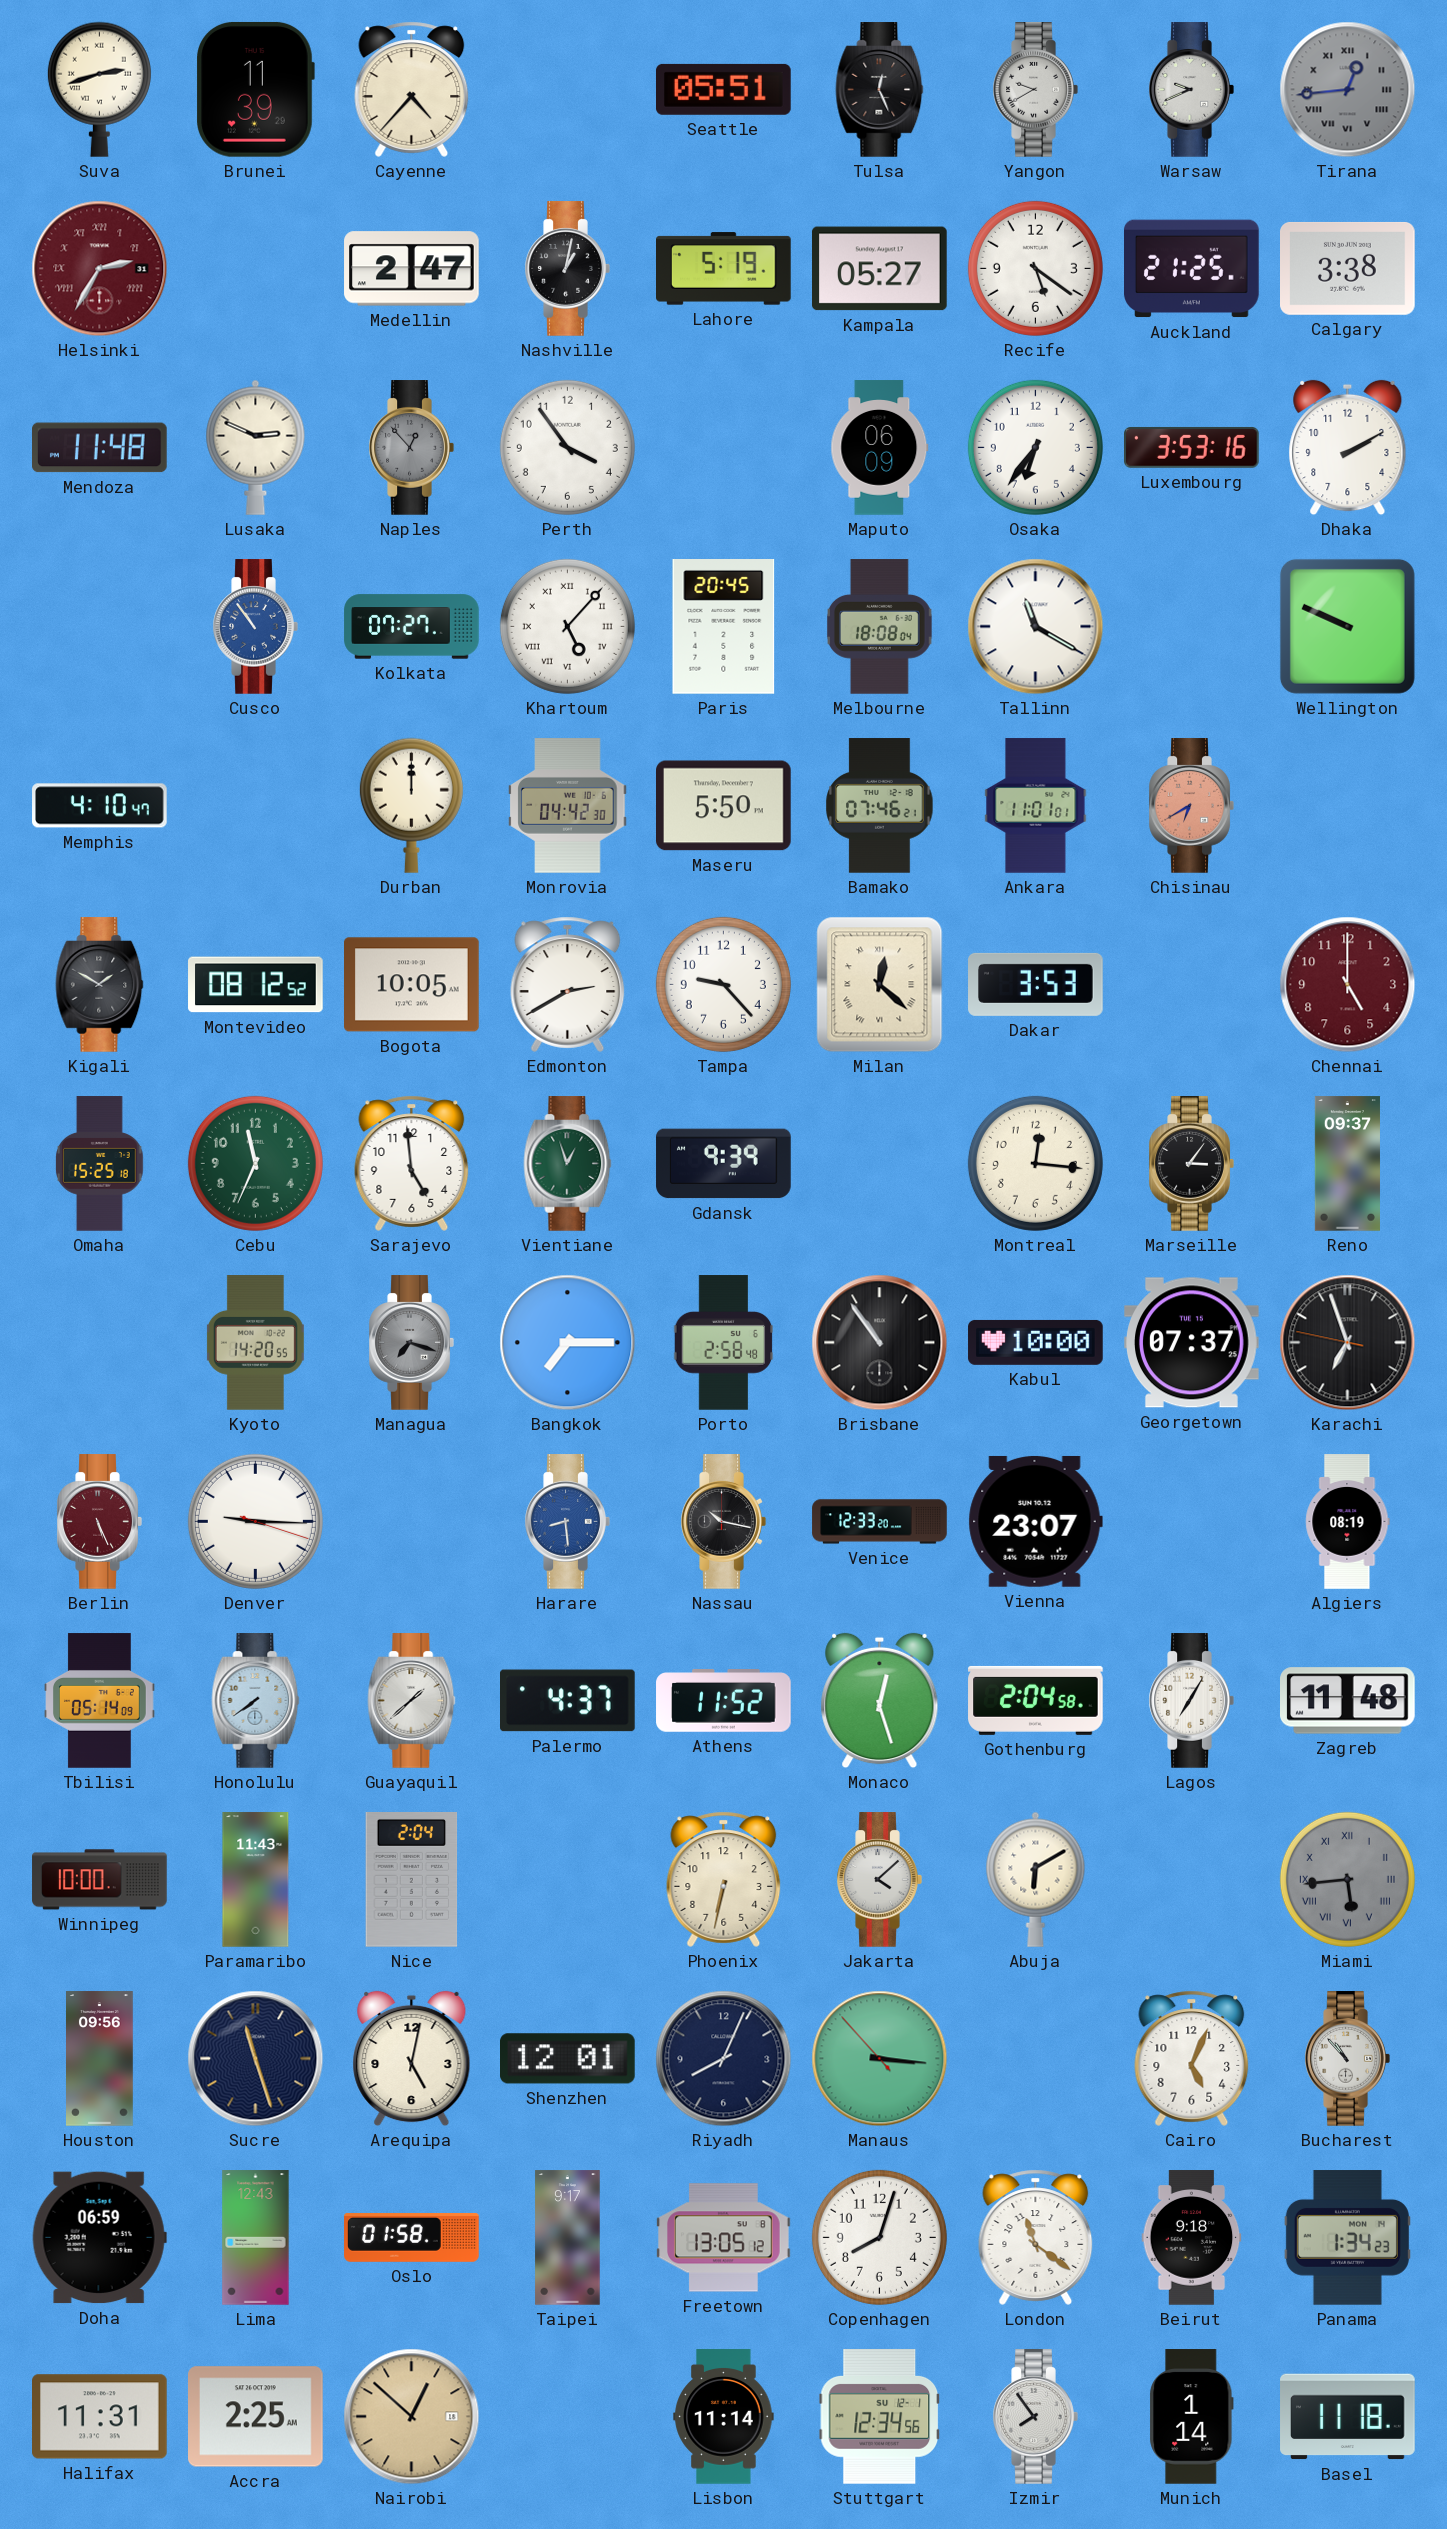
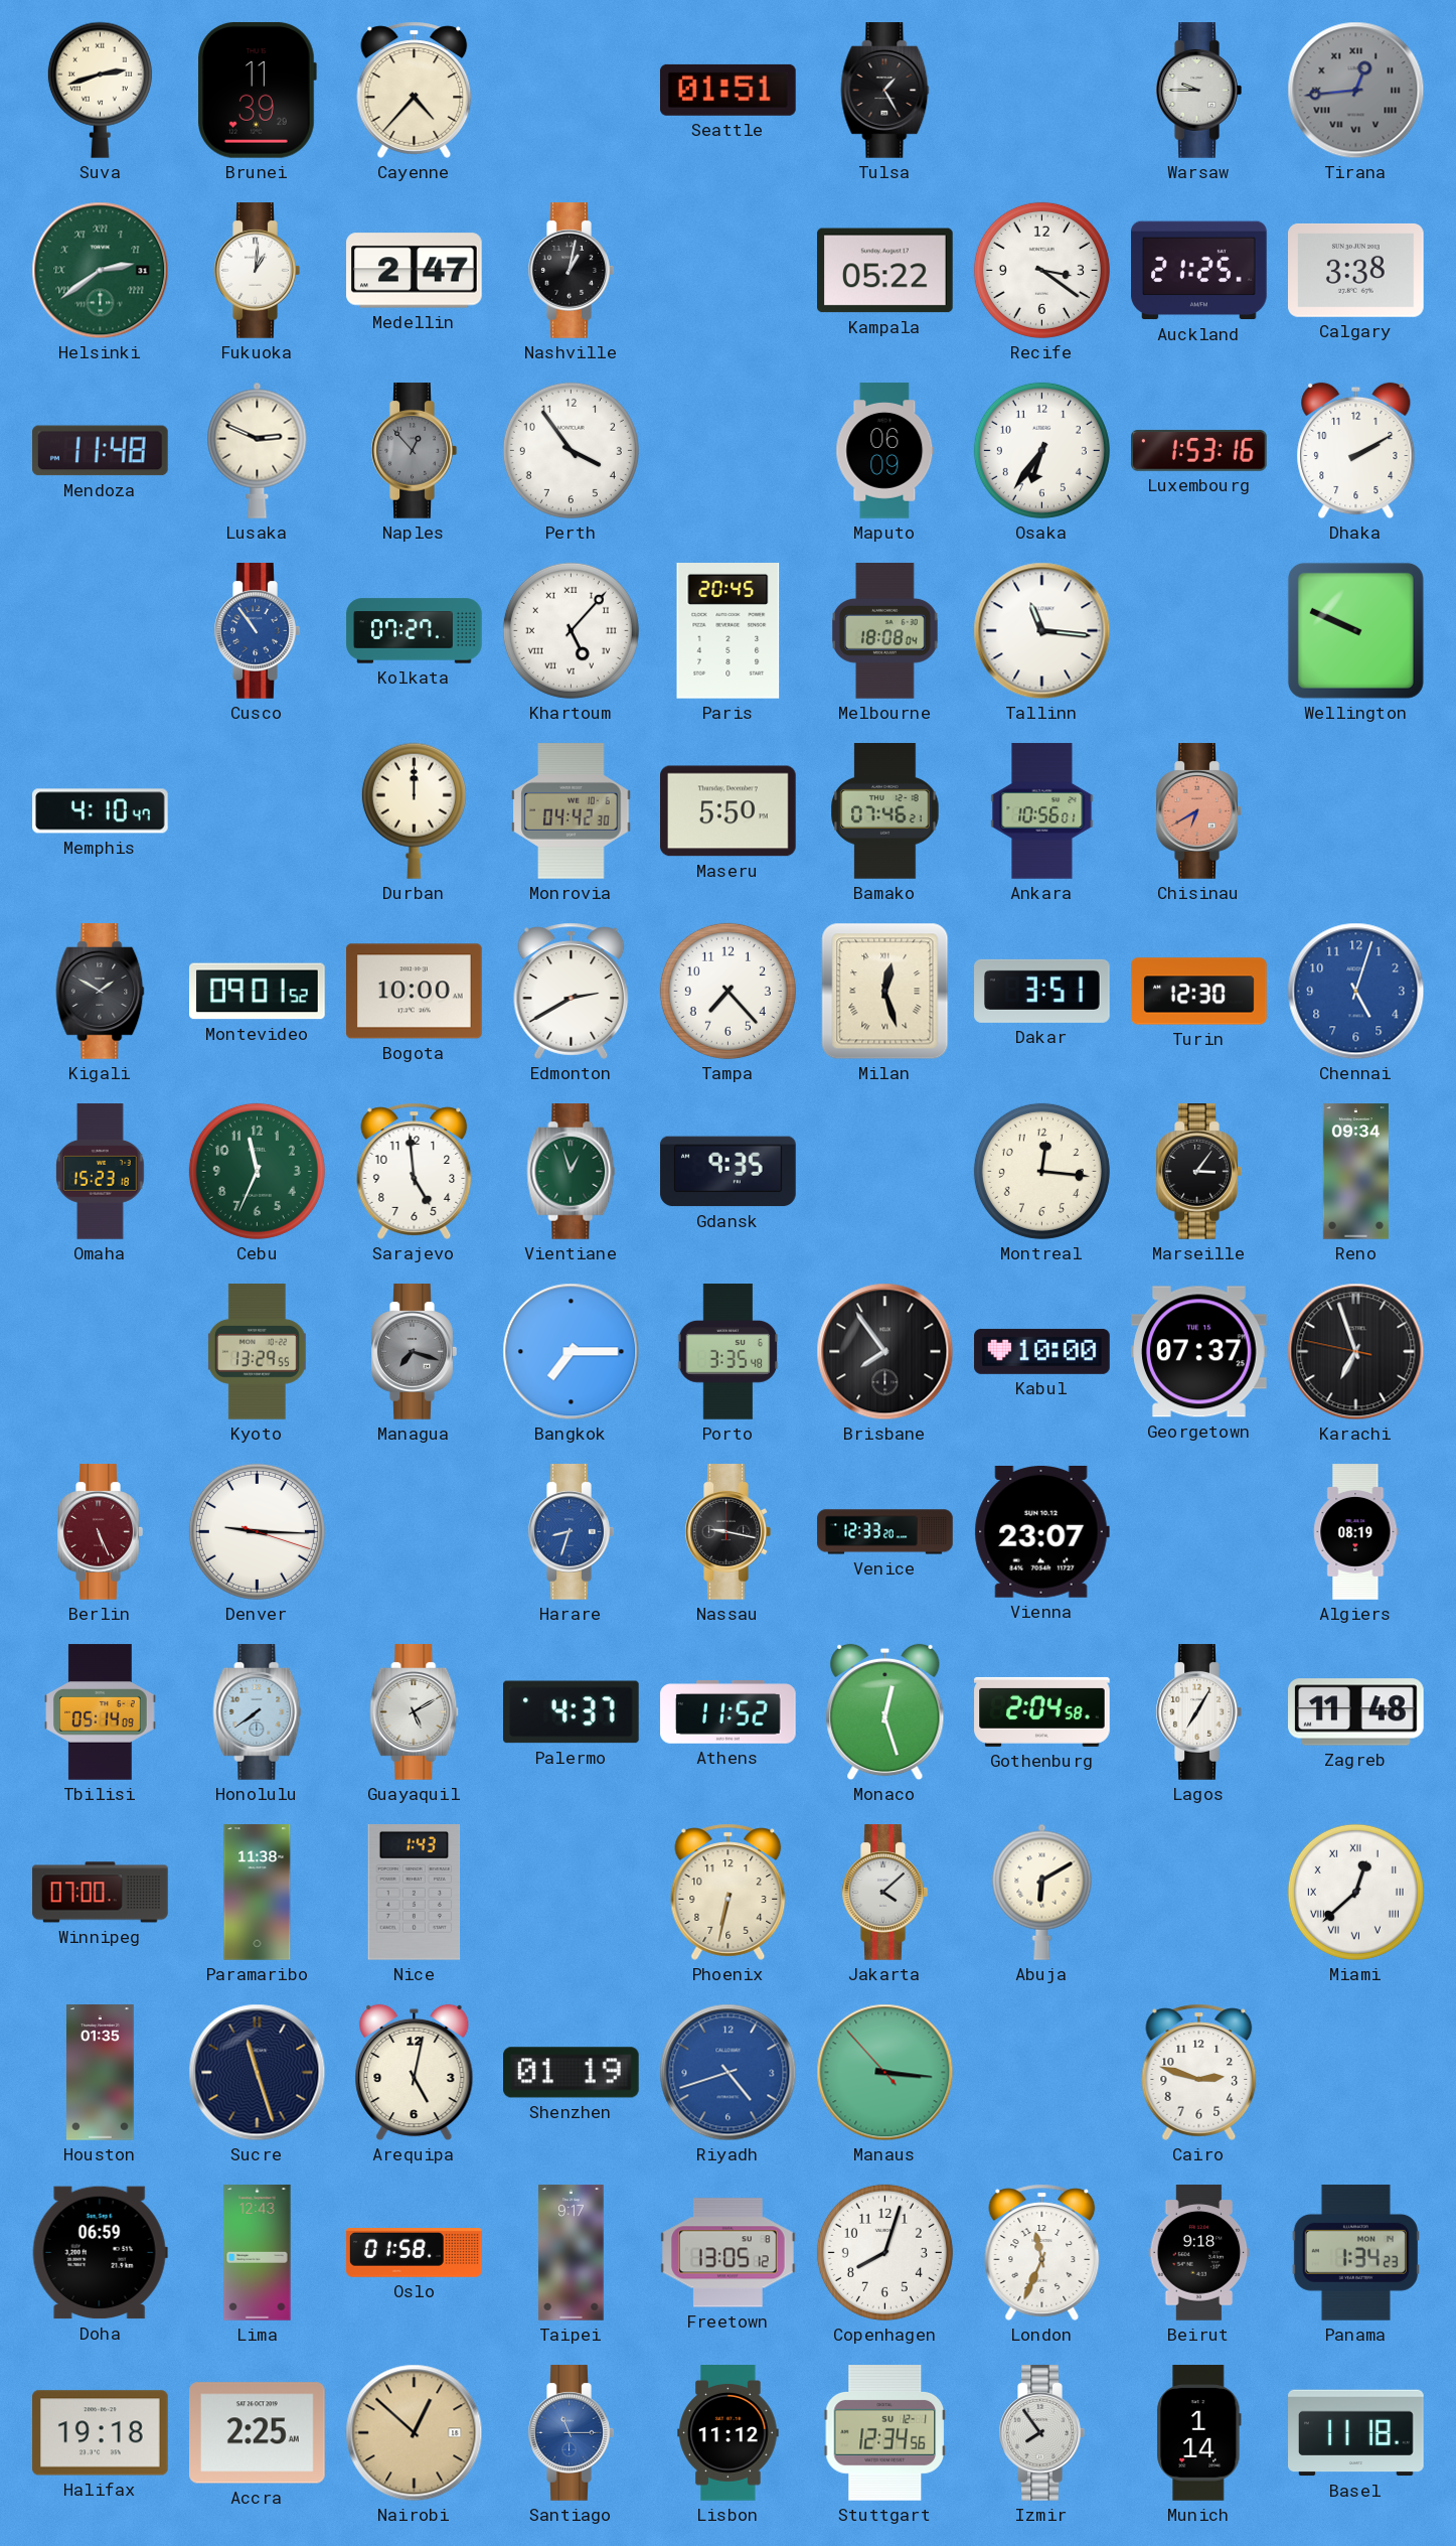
Seattle: 05:51 -> 01:51 (729, 90)
Tulsa: 12:26 -> 1:25 (885, 91)
Yangon: 9:40 -> none (1035, 90)
Warsaw: 9:41 -> 9:45 (1198, 91)
Helsinki: 2:35 -> 2:39 (101, 271)
Helsinki dial: burgundy -> green (101, 271)
Fukuoka: none -> 1:01 (257, 271)
Lahore: 5:19 -> none (724, 269)
Kampala: 05:27 -> 05:22 (885, 271)
Recife: 5:21 -> 3:21 (1041, 270)
Luxembourg: 3:53 -> 1:53 (1199, 450)
Tallinn: 11:20 -> 11:16 (1042, 631)
Ankara: 11:01 -> 10:56 (1042, 811)
Montevideo: 08:12 -> 09:01 (258, 992)
Bogota: 10:05 -> 10:00 (415, 992)
Tampa: 9:23 -> 7:23 (727, 991)
Milan: 12:22 -> 12:27 (885, 992)
Dakar: 3:53 -> 3:51 (1042, 991)
Turin: none -> 12:30 (1199, 992)
Chennai: 5:00 -> 5:03 (1356, 992)
Chennai dial: burgundy -> blue (1356, 992)
Omaha: 15:25 -> 15:23 (101, 1172)
Gdansk: 9:39 -> 9:35 (729, 1172)
Reno: 09:37 -> 09:34 (1355, 1172)
Kyoto: 14:20 -> 13:29 (257, 1352)
Porto: 2:58 -> 3:35 (729, 1352)
Brisbane: 10:54 -> 7:54 (885, 1352)
Harare: 8:29 -> 8:33 (571, 1532)
Nassau: 10:17 -> 9:17 (727, 1532)
Guayaquil: 1:38 -> 5:10 (415, 1712)
Winnipeg: 10:00 -> 07:00 (101, 1893)
Paramaribo: 11:43 -> 11:38 (258, 1893)
Nice: 2:04 -> 1:43 (415, 1893)
Miami: 5:44 -> 12:38 (1355, 1892)
Miami dial: grey -> white (1355, 1892)
Houston: 09:56 -> 01:35 (101, 2073)
Shenzhen: 12:01 -> 01:19 (572, 2073)
Riyadh: 8:04 -> 4:42 (729, 2073)
Riyadh dial: navy -> blue (729, 2073)
Cairo: 5:04 -> 2:48 (1199, 2072)
Bucharest: 10:53 -> none (1347, 2059)
London: 11:21 -> 11:34 (1042, 2252)
Halifax: 11:31 -> 19:18 (101, 2433)
Santiago: none -> 11:15 (571, 2433)
Lisbon: 11:14 -> 11:12 (729, 2433)
